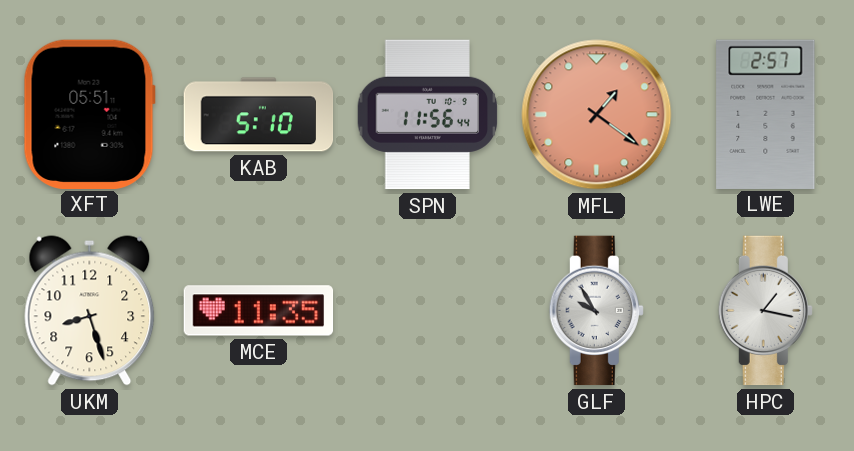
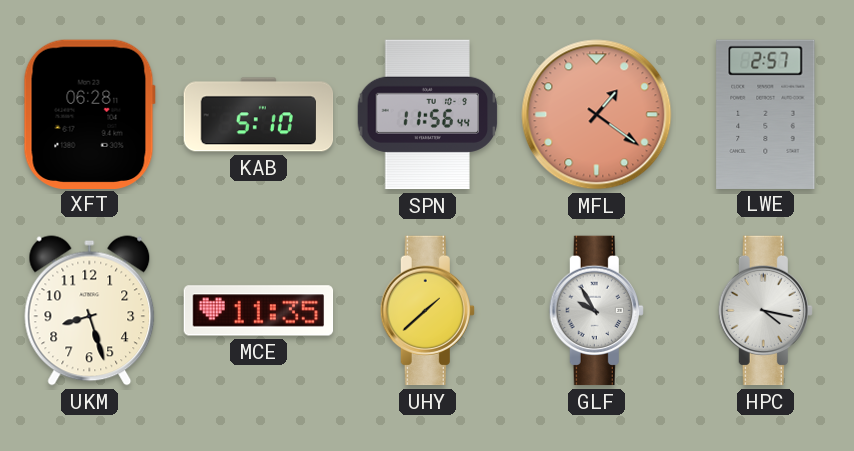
XFT: 05:51 -> 06:28 (89, 114)
UHY: none -> 1:38 (427, 311)
HPC: 1:17 -> 4:17 (765, 311)
